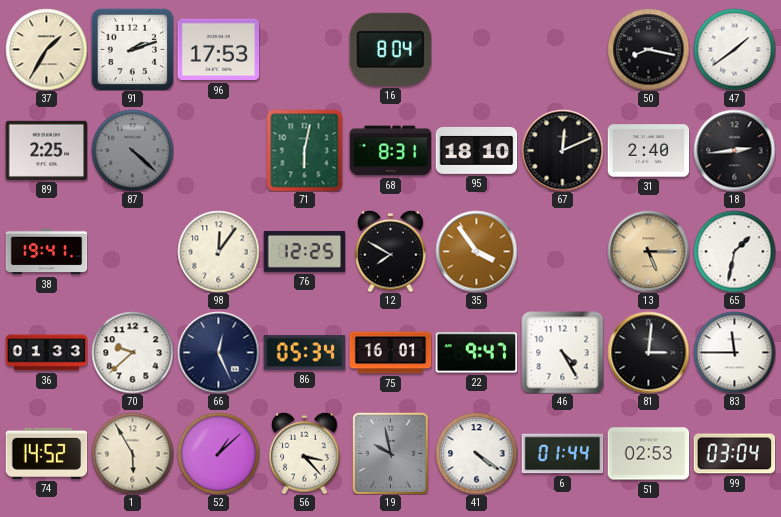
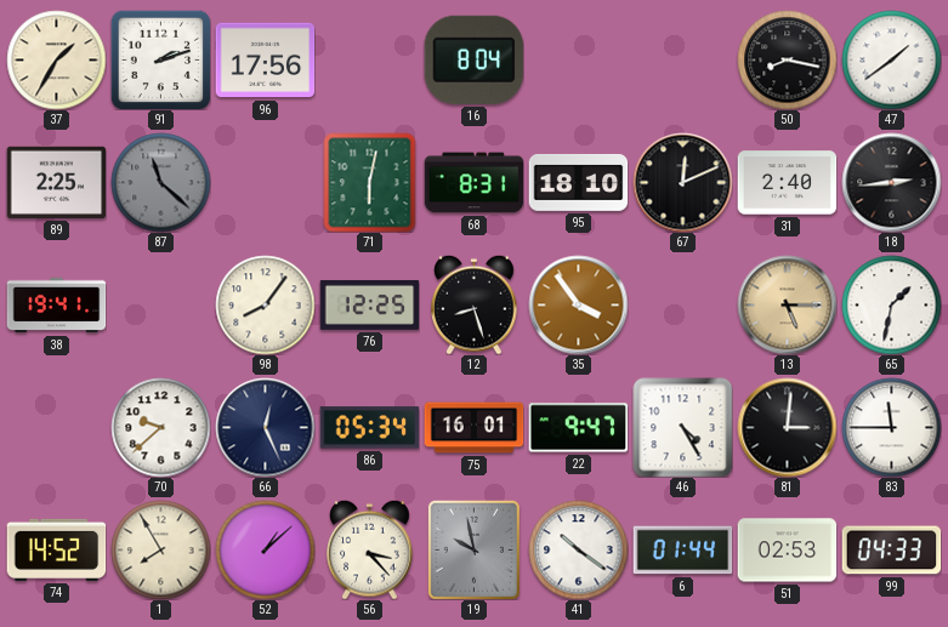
96: 17:53 -> 17:56 (265, 61)
87: 4:22 -> 11:22 (160, 182)
98: 12:06 -> 8:06 (265, 304)
12: 7:50 -> 8:27 (475, 304)
36: 01:33 -> none (46, 353)
1: 5:55 -> 7:55 (160, 549)
41: 4:21 -> 10:21 (578, 549)
99: 03:04 -> 04:33 (891, 551)
